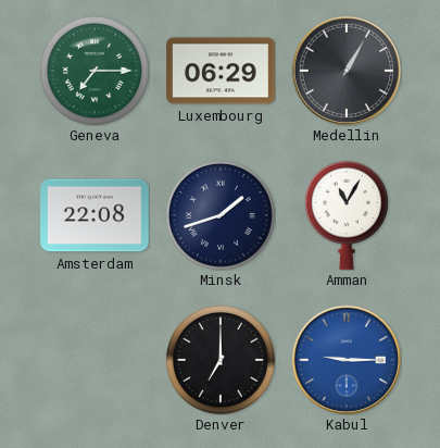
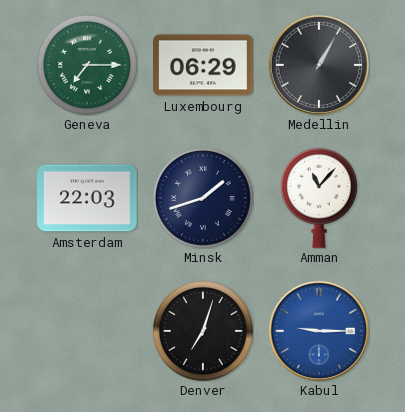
Amsterdam: 22:08 -> 22:03 (87, 198)
Amman: 11:05 -> 11:07 (319, 198)
Denver: 7:00 -> 7:03 (203, 331)
